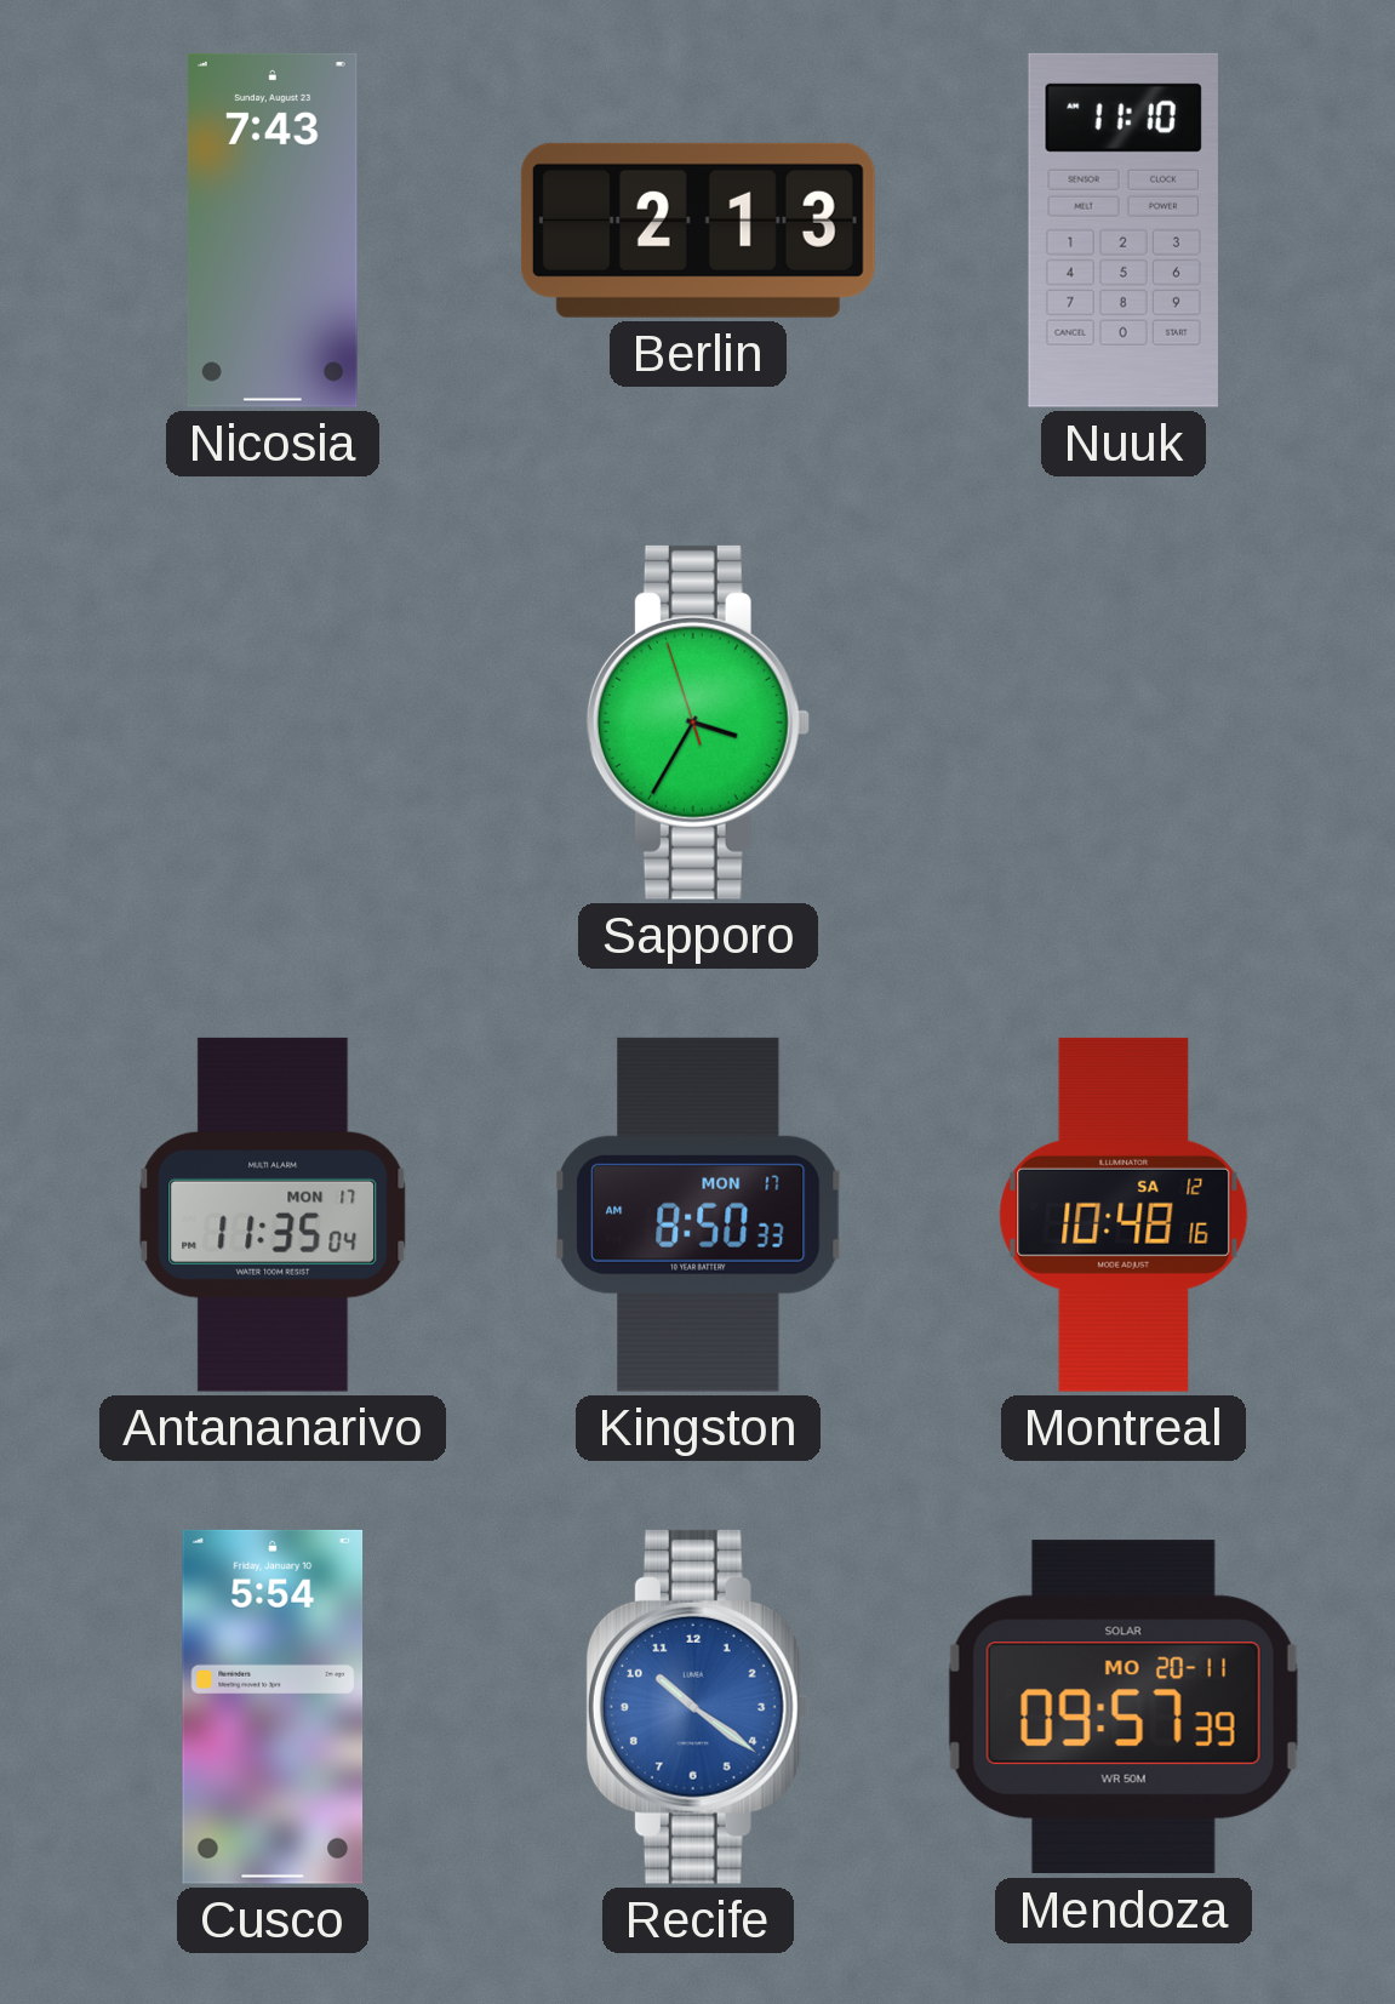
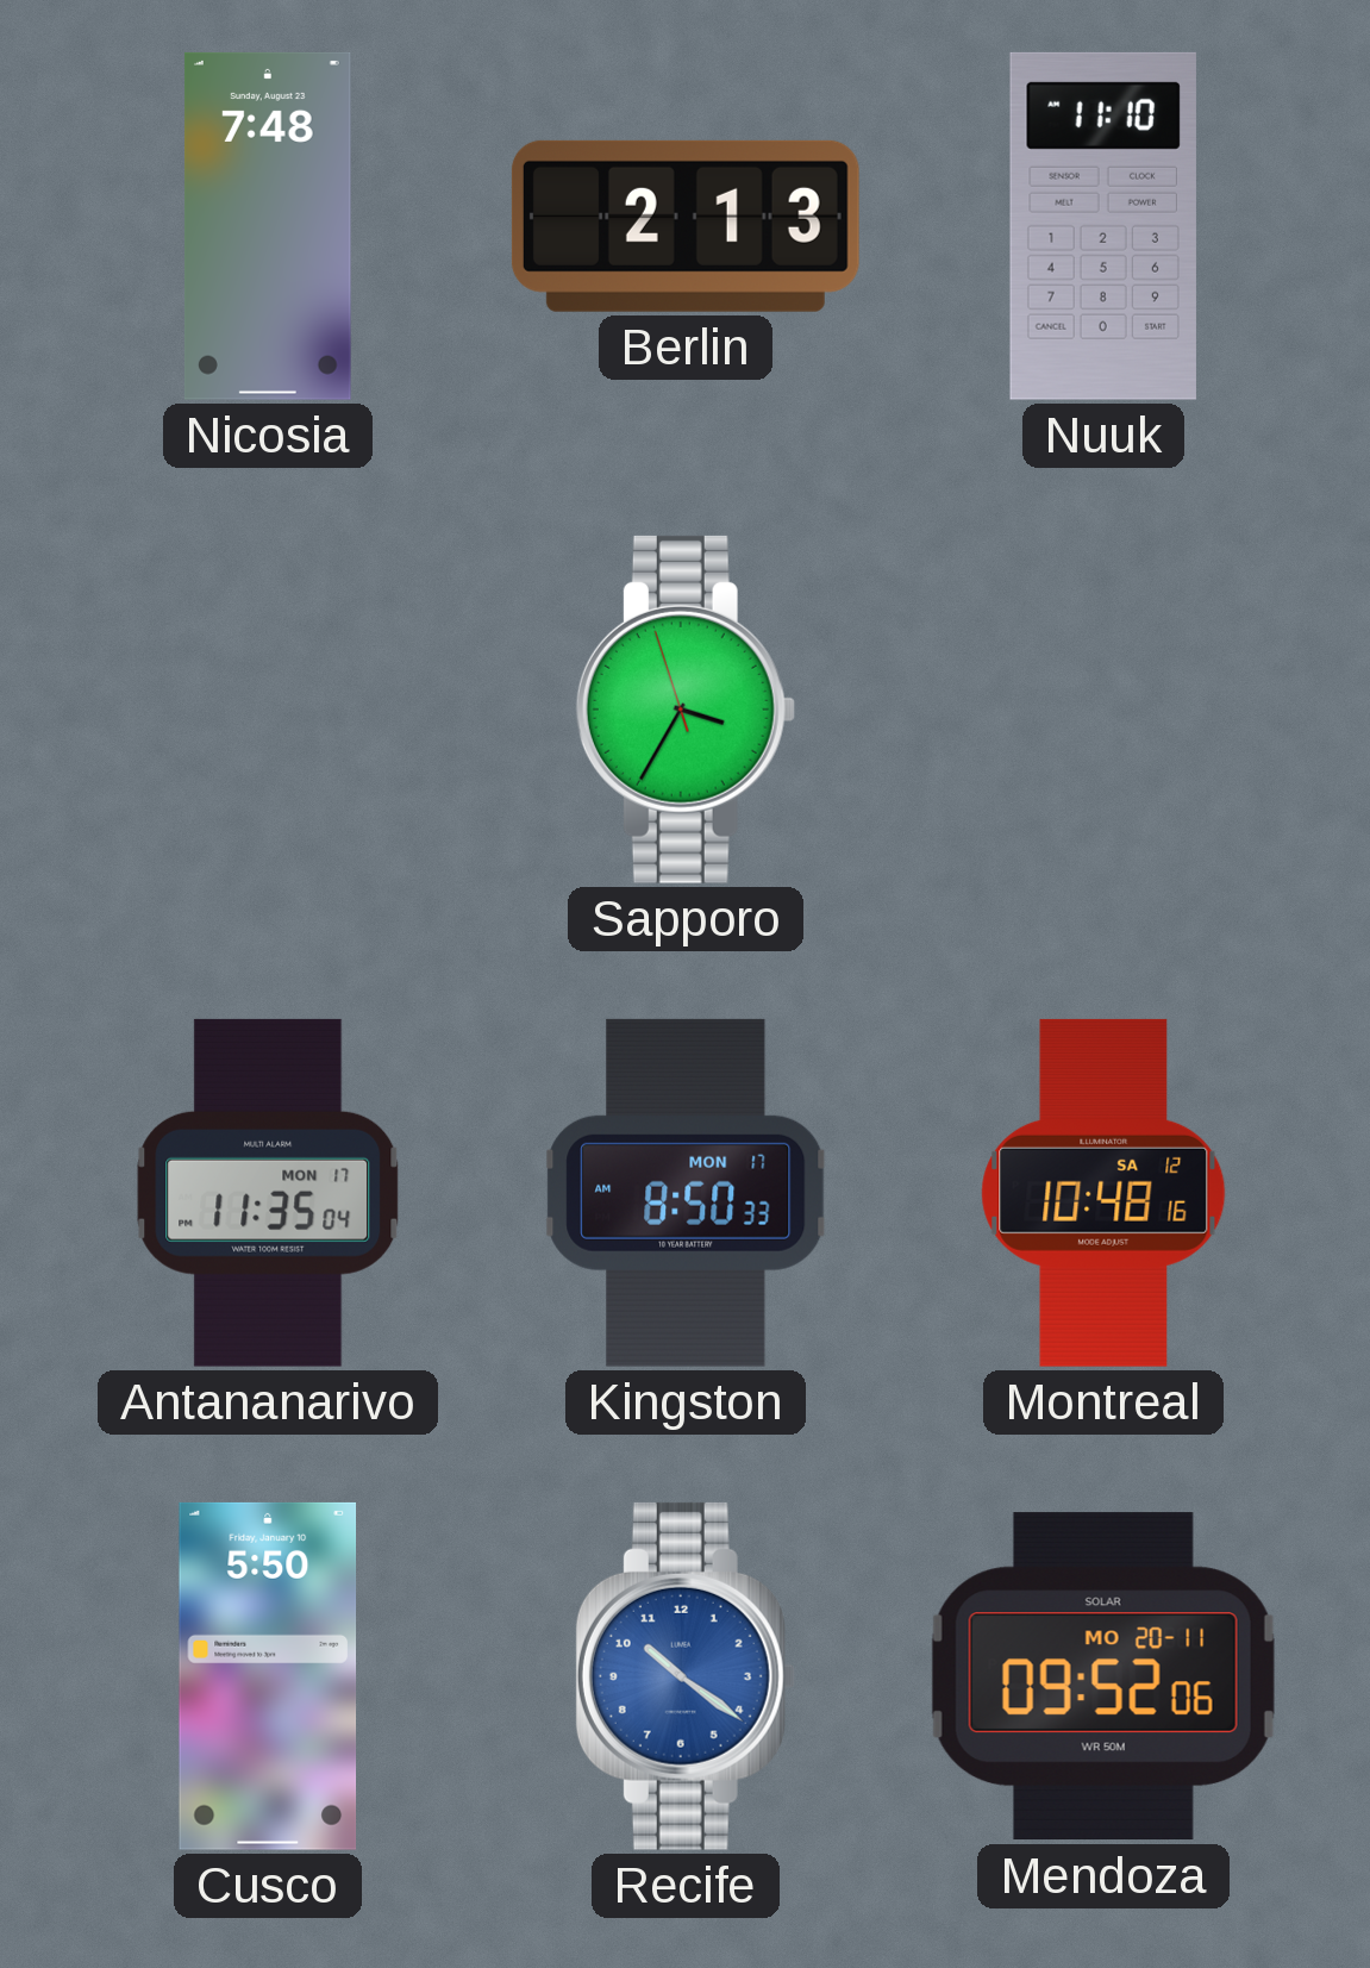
Nicosia: 7:43 -> 7:48 (268, 226)
Cusco: 5:54 -> 5:50 (268, 1676)
Mendoza: 09:57 -> 09:52 (1103, 1676)
